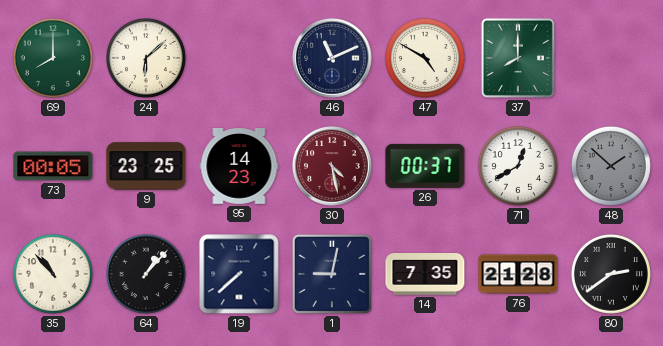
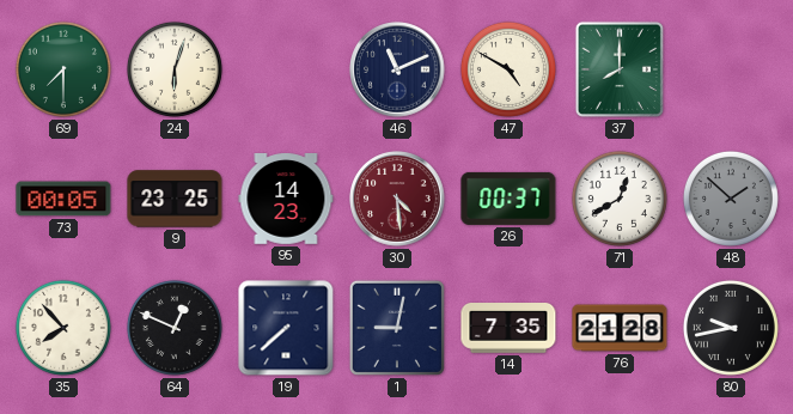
69: 8:00 -> 7:30 (63, 69)
24: 6:08 -> 6:03 (175, 69)
30: 4:28 -> 4:29 (397, 199)
35: 10:53 -> 7:53 (63, 328)
64: 1:07 -> 12:49 (175, 328)
80: 2:39 -> 9:43 (731, 328)
